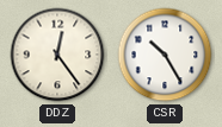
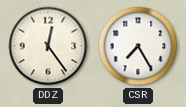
CSR: 10:25 -> 7:25 (138, 46)
